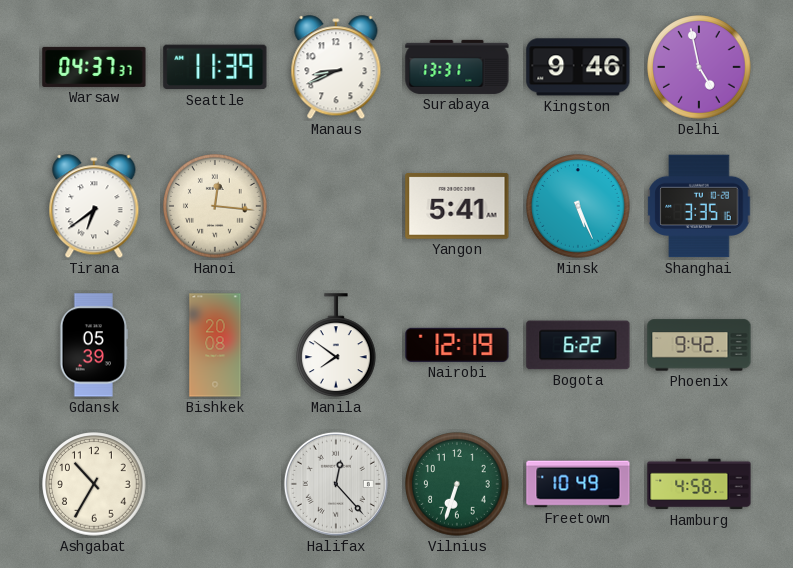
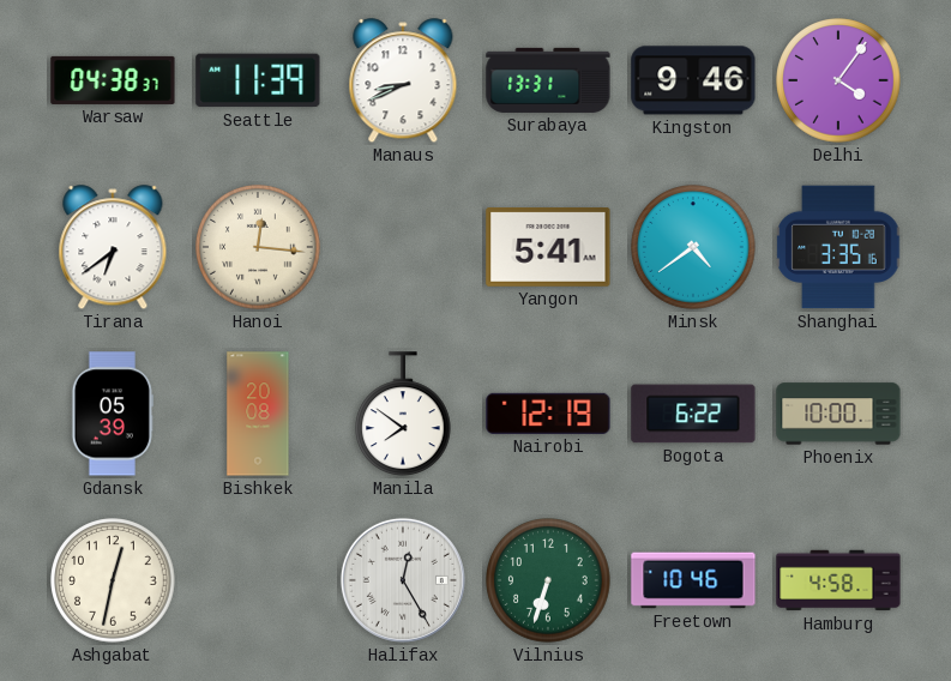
Warsaw: 04:37 -> 04:38 (113, 80)
Delhi: 4:58 -> 4:06 (838, 80)
Minsk: 5:26 -> 4:39 (693, 247)
Phoenix: 9:42 -> 10:00 (838, 414)
Ashgabat: 10:35 -> 12:32 (113, 580)
Halifax: 12:23 -> 12:25 (403, 580)
Freetown: 10:49 -> 10:46 (693, 580)
